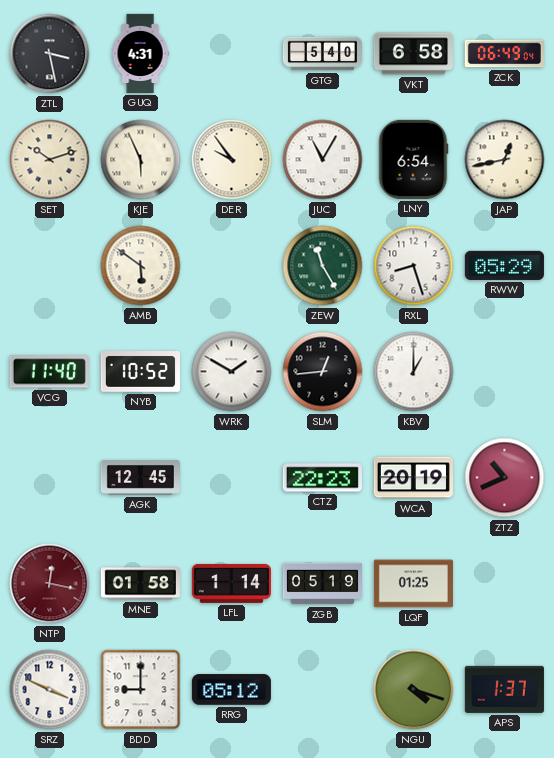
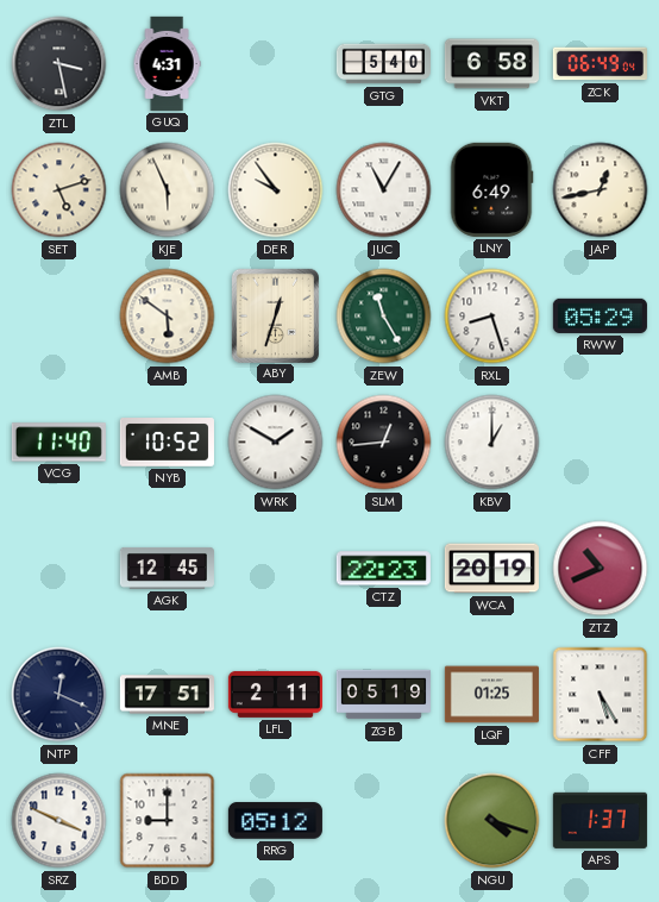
SET: 10:12 -> 5:12 (59, 190)
LNY: 6:54 -> 6:49 (491, 189)
ABY: none -> 12:33 (275, 315)
NTP: 12:17 -> 12:19 (59, 695)
NTP dial: burgundy -> navy (59, 695)
MNE: 01:58 -> 17:51 (167, 695)
LFL: 1:14 -> 2:11 (275, 694)
CFF: none -> 5:25 (601, 695)
